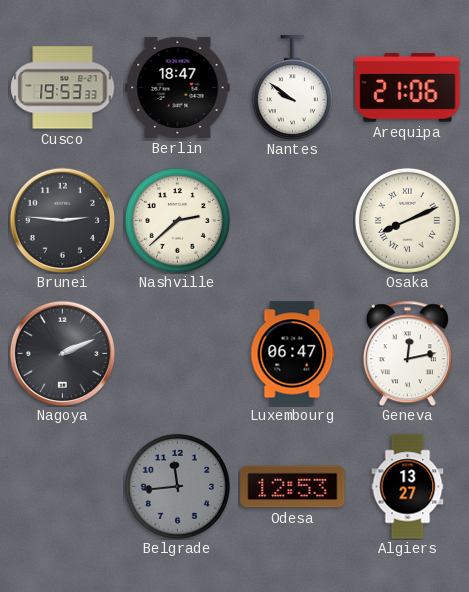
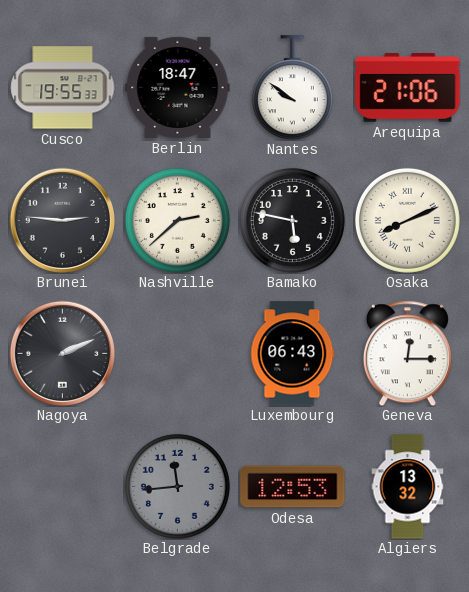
Cusco: 19:53 -> 19:55 (63, 88)
Bamako: none -> 5:47 (292, 220)
Luxembourg: 06:47 -> 06:43 (293, 354)
Geneva: 12:13 -> 12:15 (407, 353)
Algiers: 13:27 -> 13:32 (408, 487)
